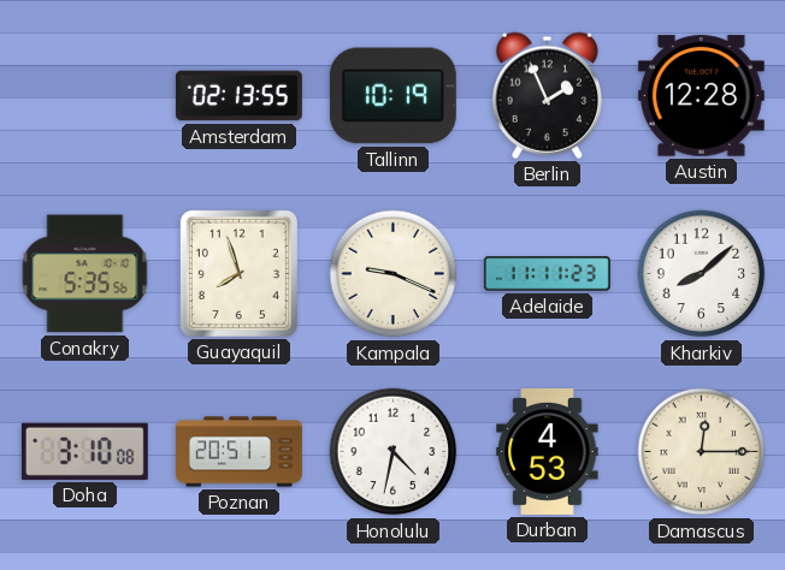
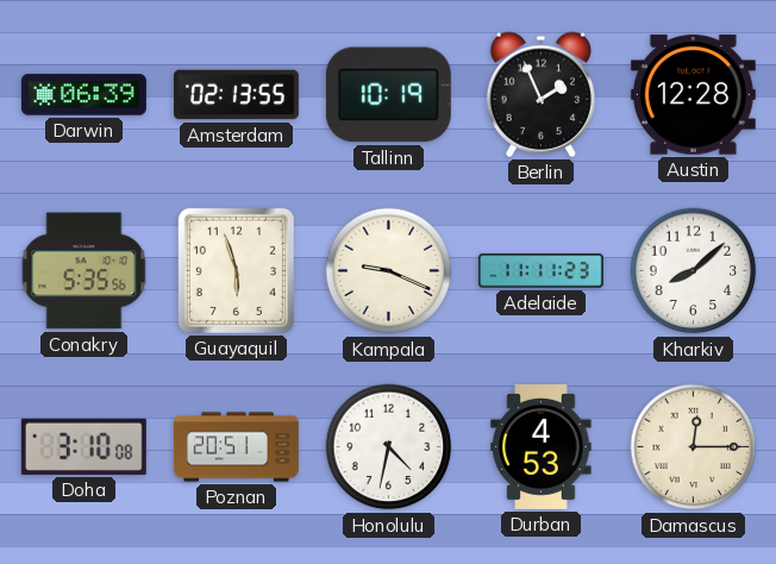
Darwin: none -> 06:39 (83, 95)
Guayaquil: 7:57 -> 5:57 (236, 270)
